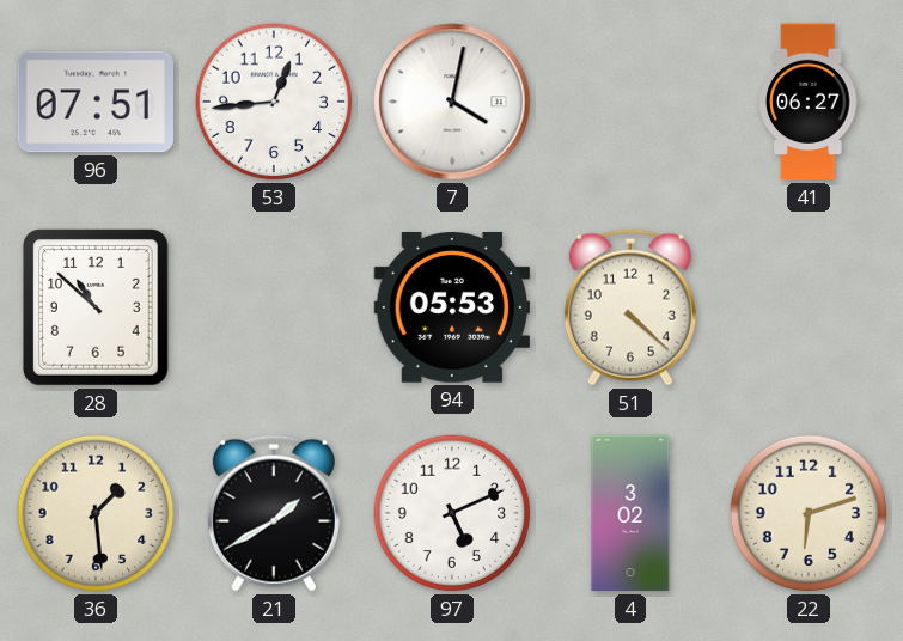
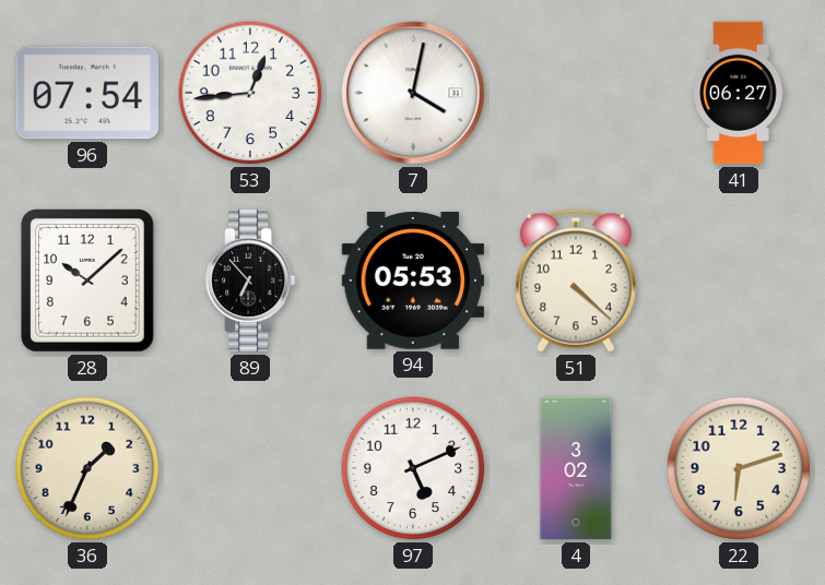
96: 07:51 -> 07:54 (87, 93)
28: 10:52 -> 10:08 (89, 282)
89: none -> 6:53 (251, 280)
36: 1:29 -> 1:34 (87, 468)
21: 1:40 -> none (274, 513)
